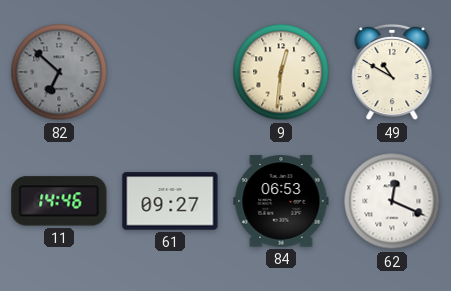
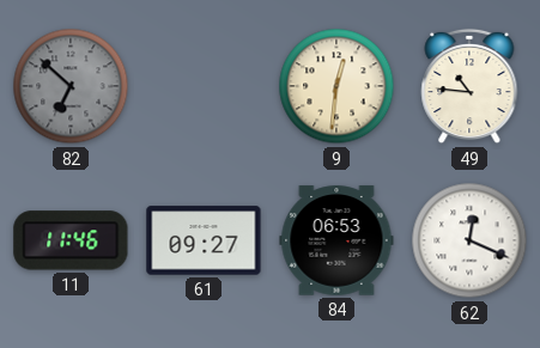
49: 10:50 -> 10:46 (469, 86)
11: 14:46 -> 11:46 (71, 240)
